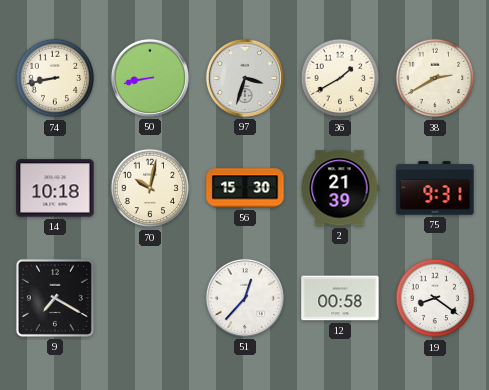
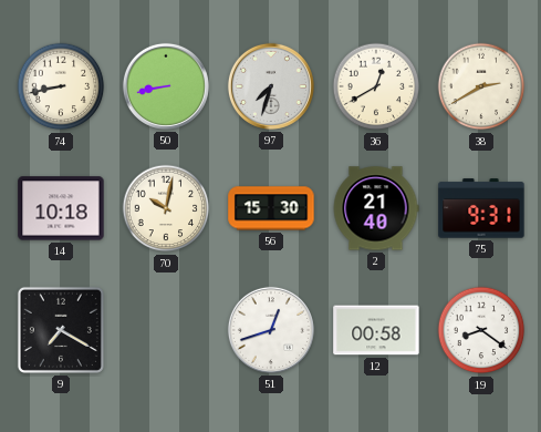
97: 3:33 -> 7:33 (271, 86)
36: 1:40 -> 12:40 (376, 86)
2: 21:39 -> 21:40 (376, 208)
51: 12:37 -> 12:42 (271, 330)
